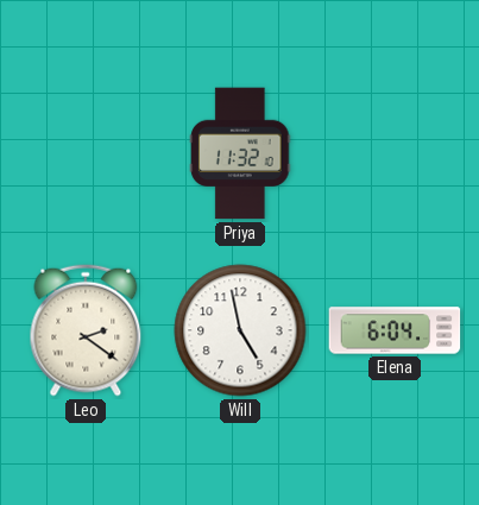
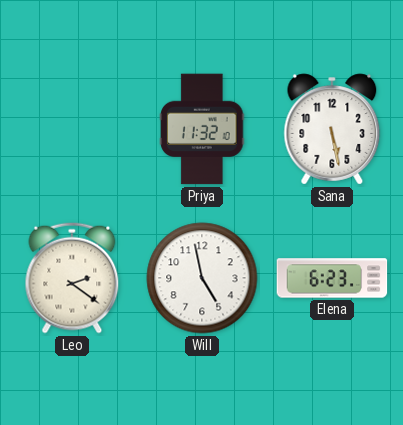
Sana: none -> 5:28 (332, 129)
Elena: 6:04 -> 6:23 (332, 278)
